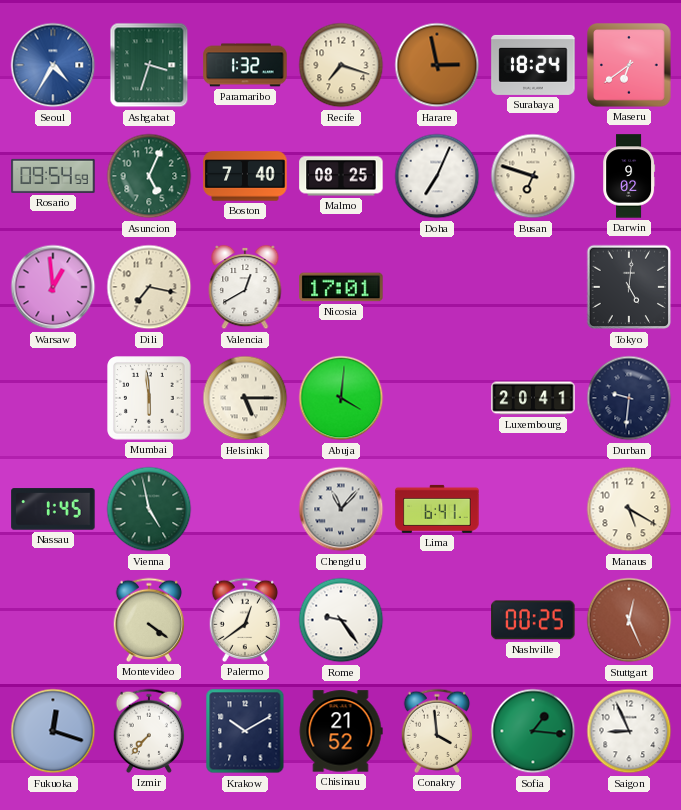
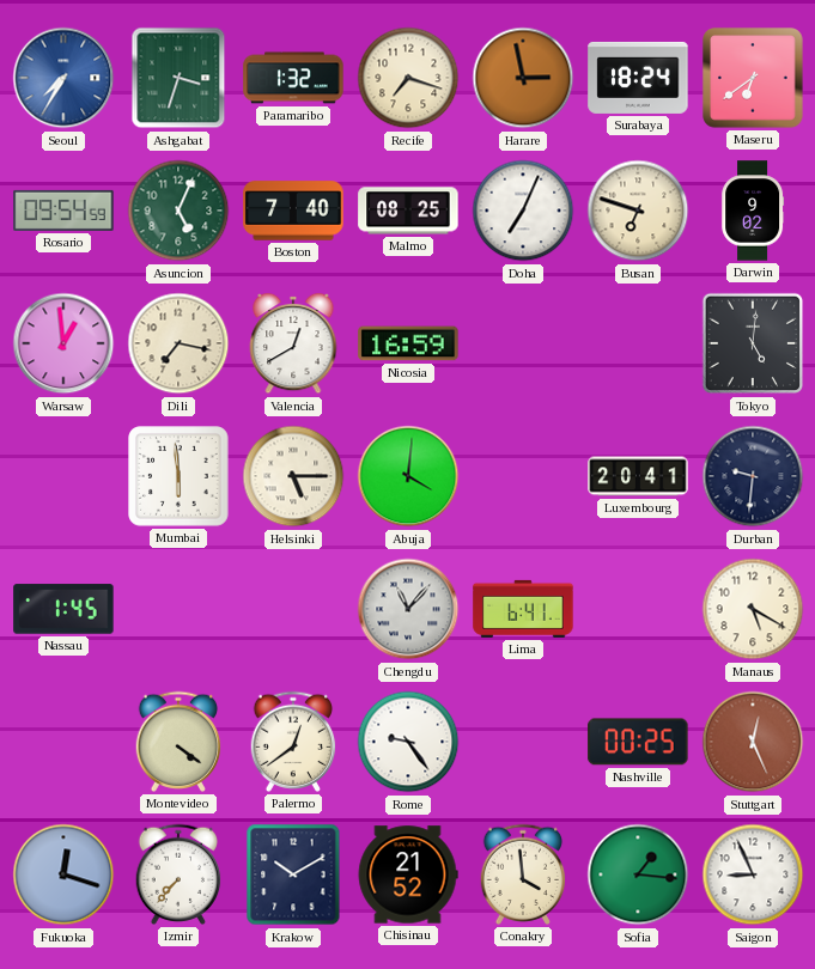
Seoul: 4:35 -> 7:35 (63, 78)
Nicosia: 17:01 -> 16:59 (408, 343)
Vienna: 4:58 -> none (149, 509)
